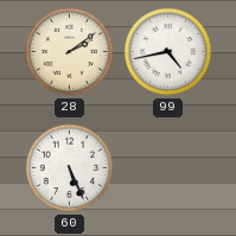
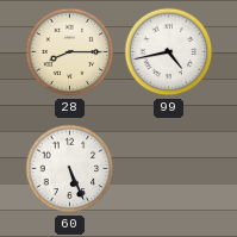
28: 2:09 -> 8:15 (70, 52)
